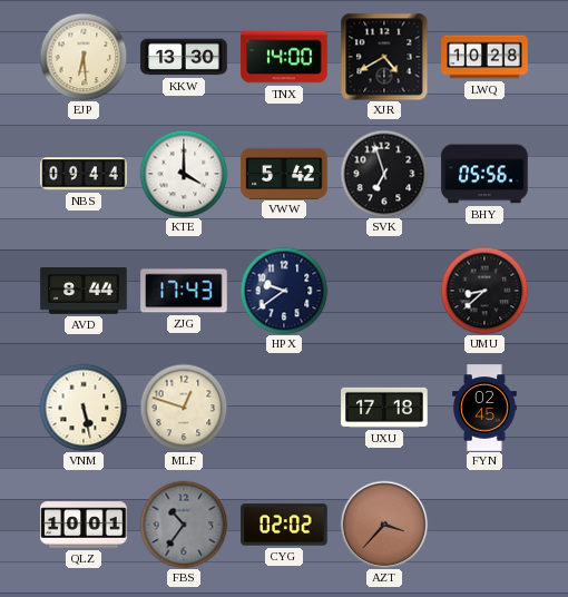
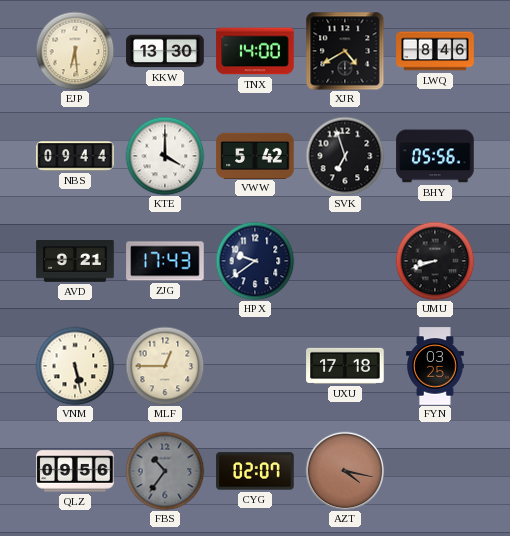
LWQ: 10:28 -> 8:46 (435, 51)
AVD: 8:44 -> 9:21 (75, 261)
UMU: 8:38 -> 8:42 (435, 261)
MLF: 12:48 -> 12:45 (165, 366)
FYN: 02:45 -> 03:25 (436, 366)
QLZ: 10:01 -> 09:56 (75, 471)
CYG: 02:02 -> 02:07 (255, 471)
AZT: 3:37 -> 4:17 (345, 471)
